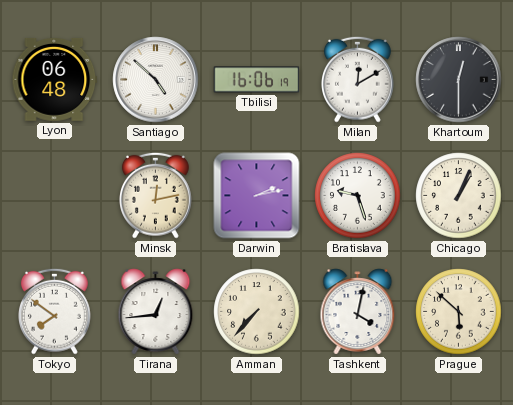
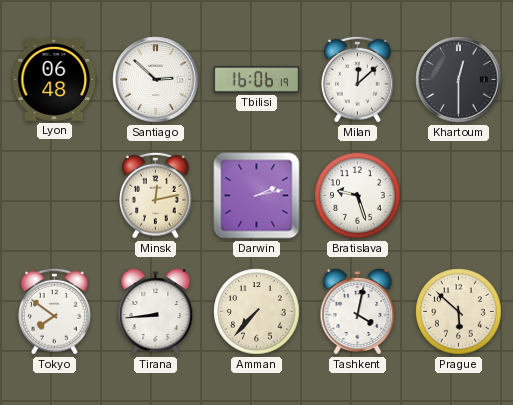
Santiago: 4:52 -> 2:52 (156, 80)
Milan: 12:10 -> 12:08 (358, 79)
Chicago: 1:04 -> none (459, 196)
Tirana: 12:44 -> 8:44 (156, 312)
